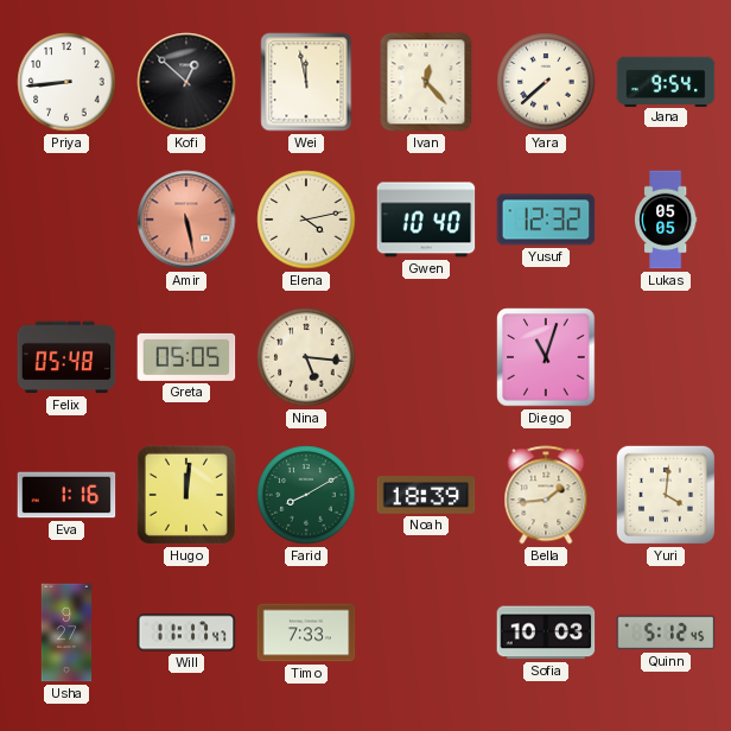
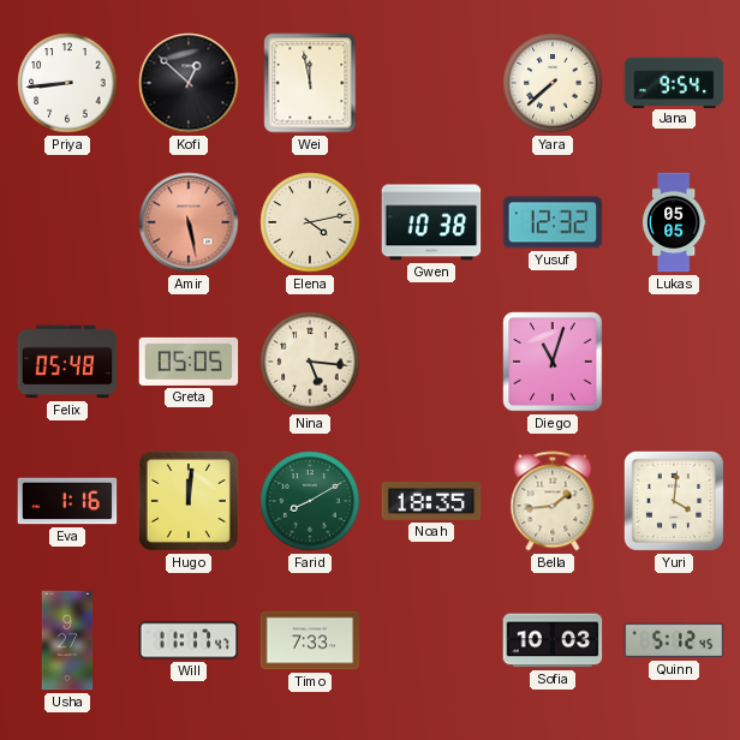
Ivan: 12:23 -> none (426, 82)
Gwen: 10:40 -> 10:38 (431, 222)
Noah: 18:39 -> 18:35 (431, 502)
